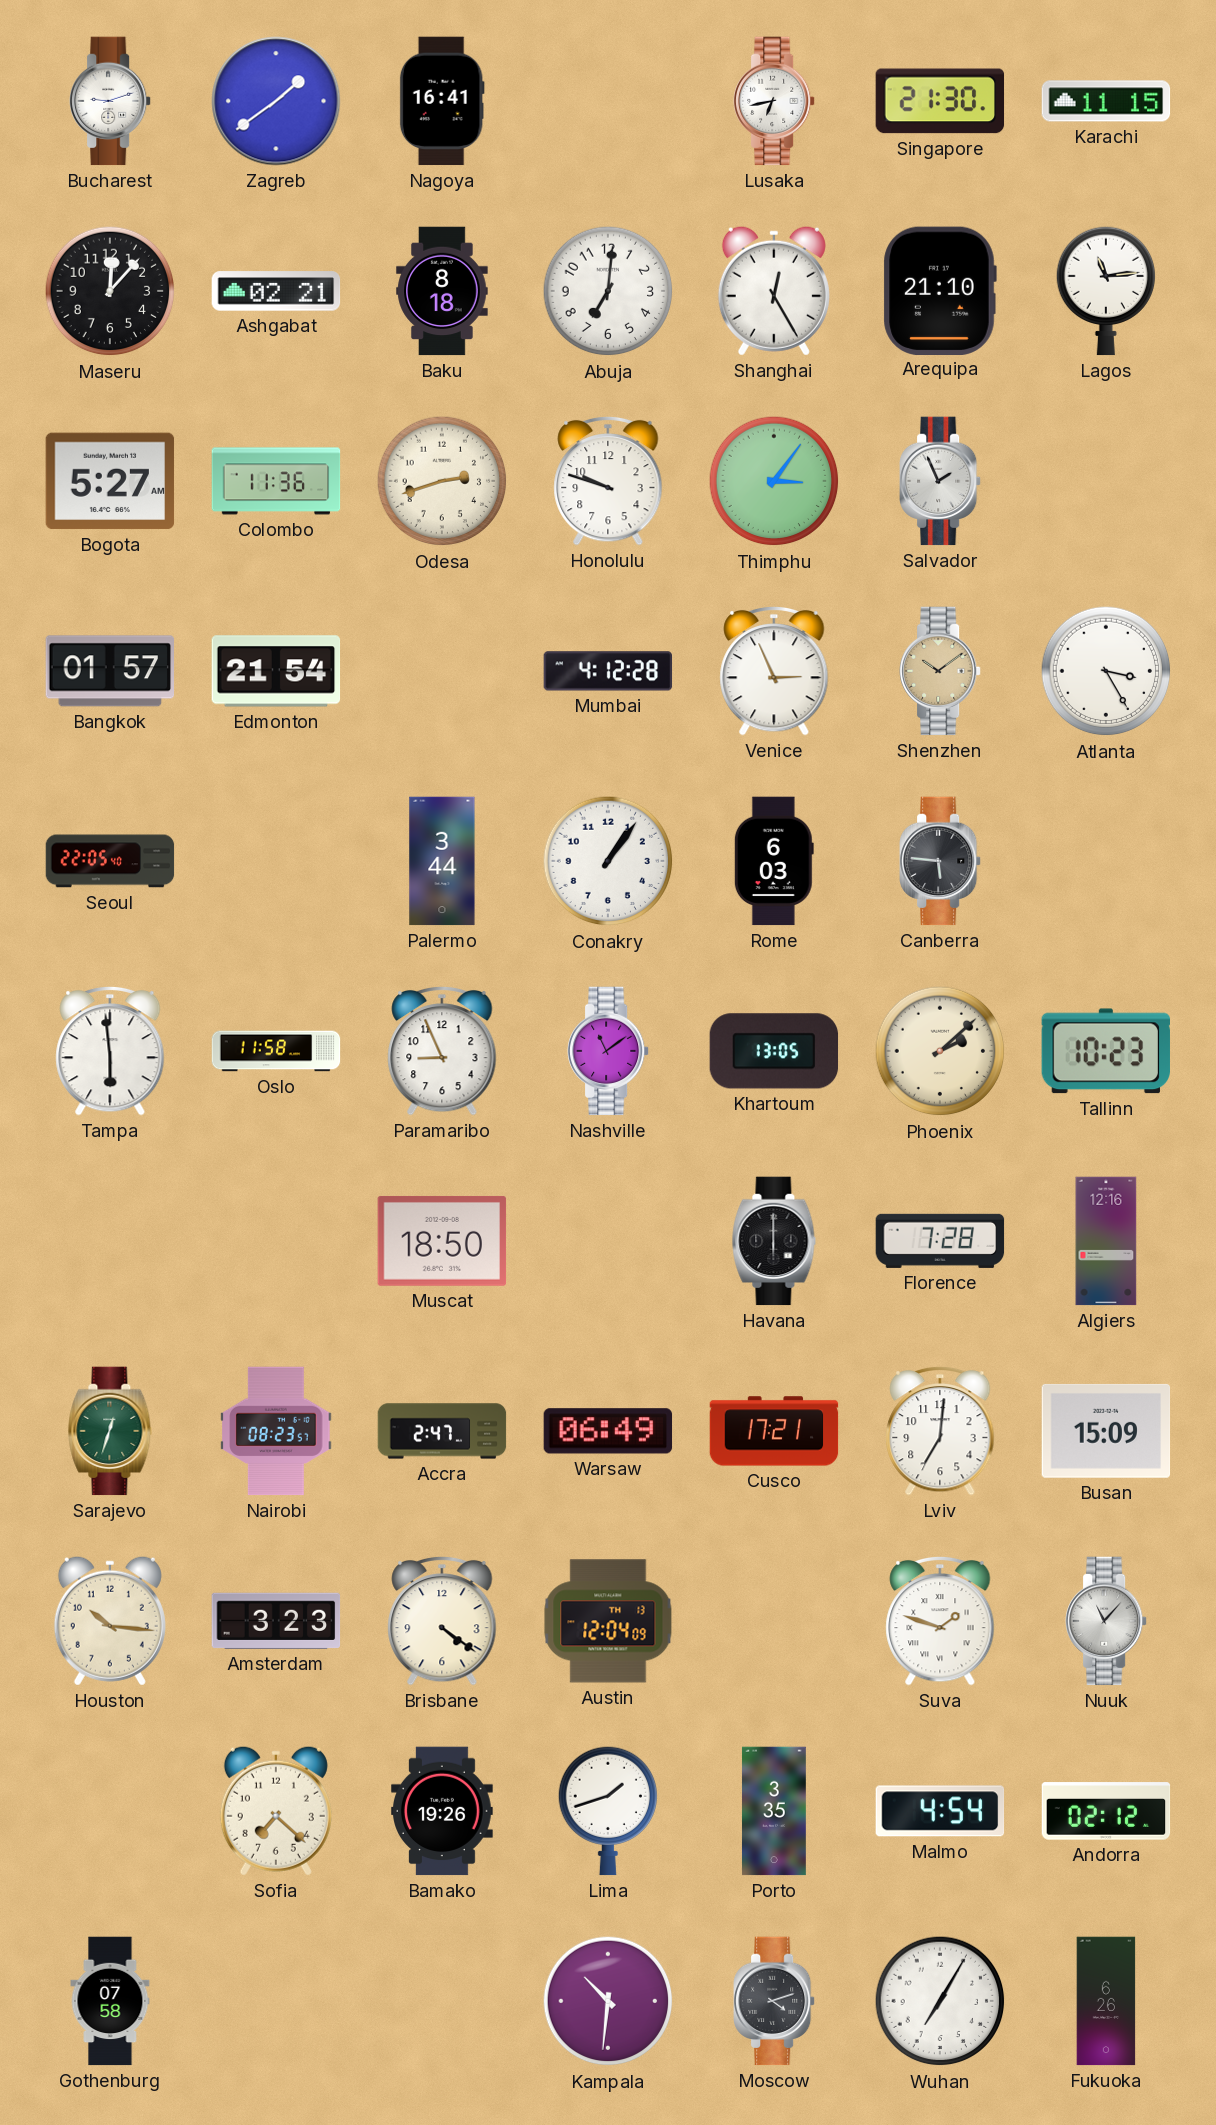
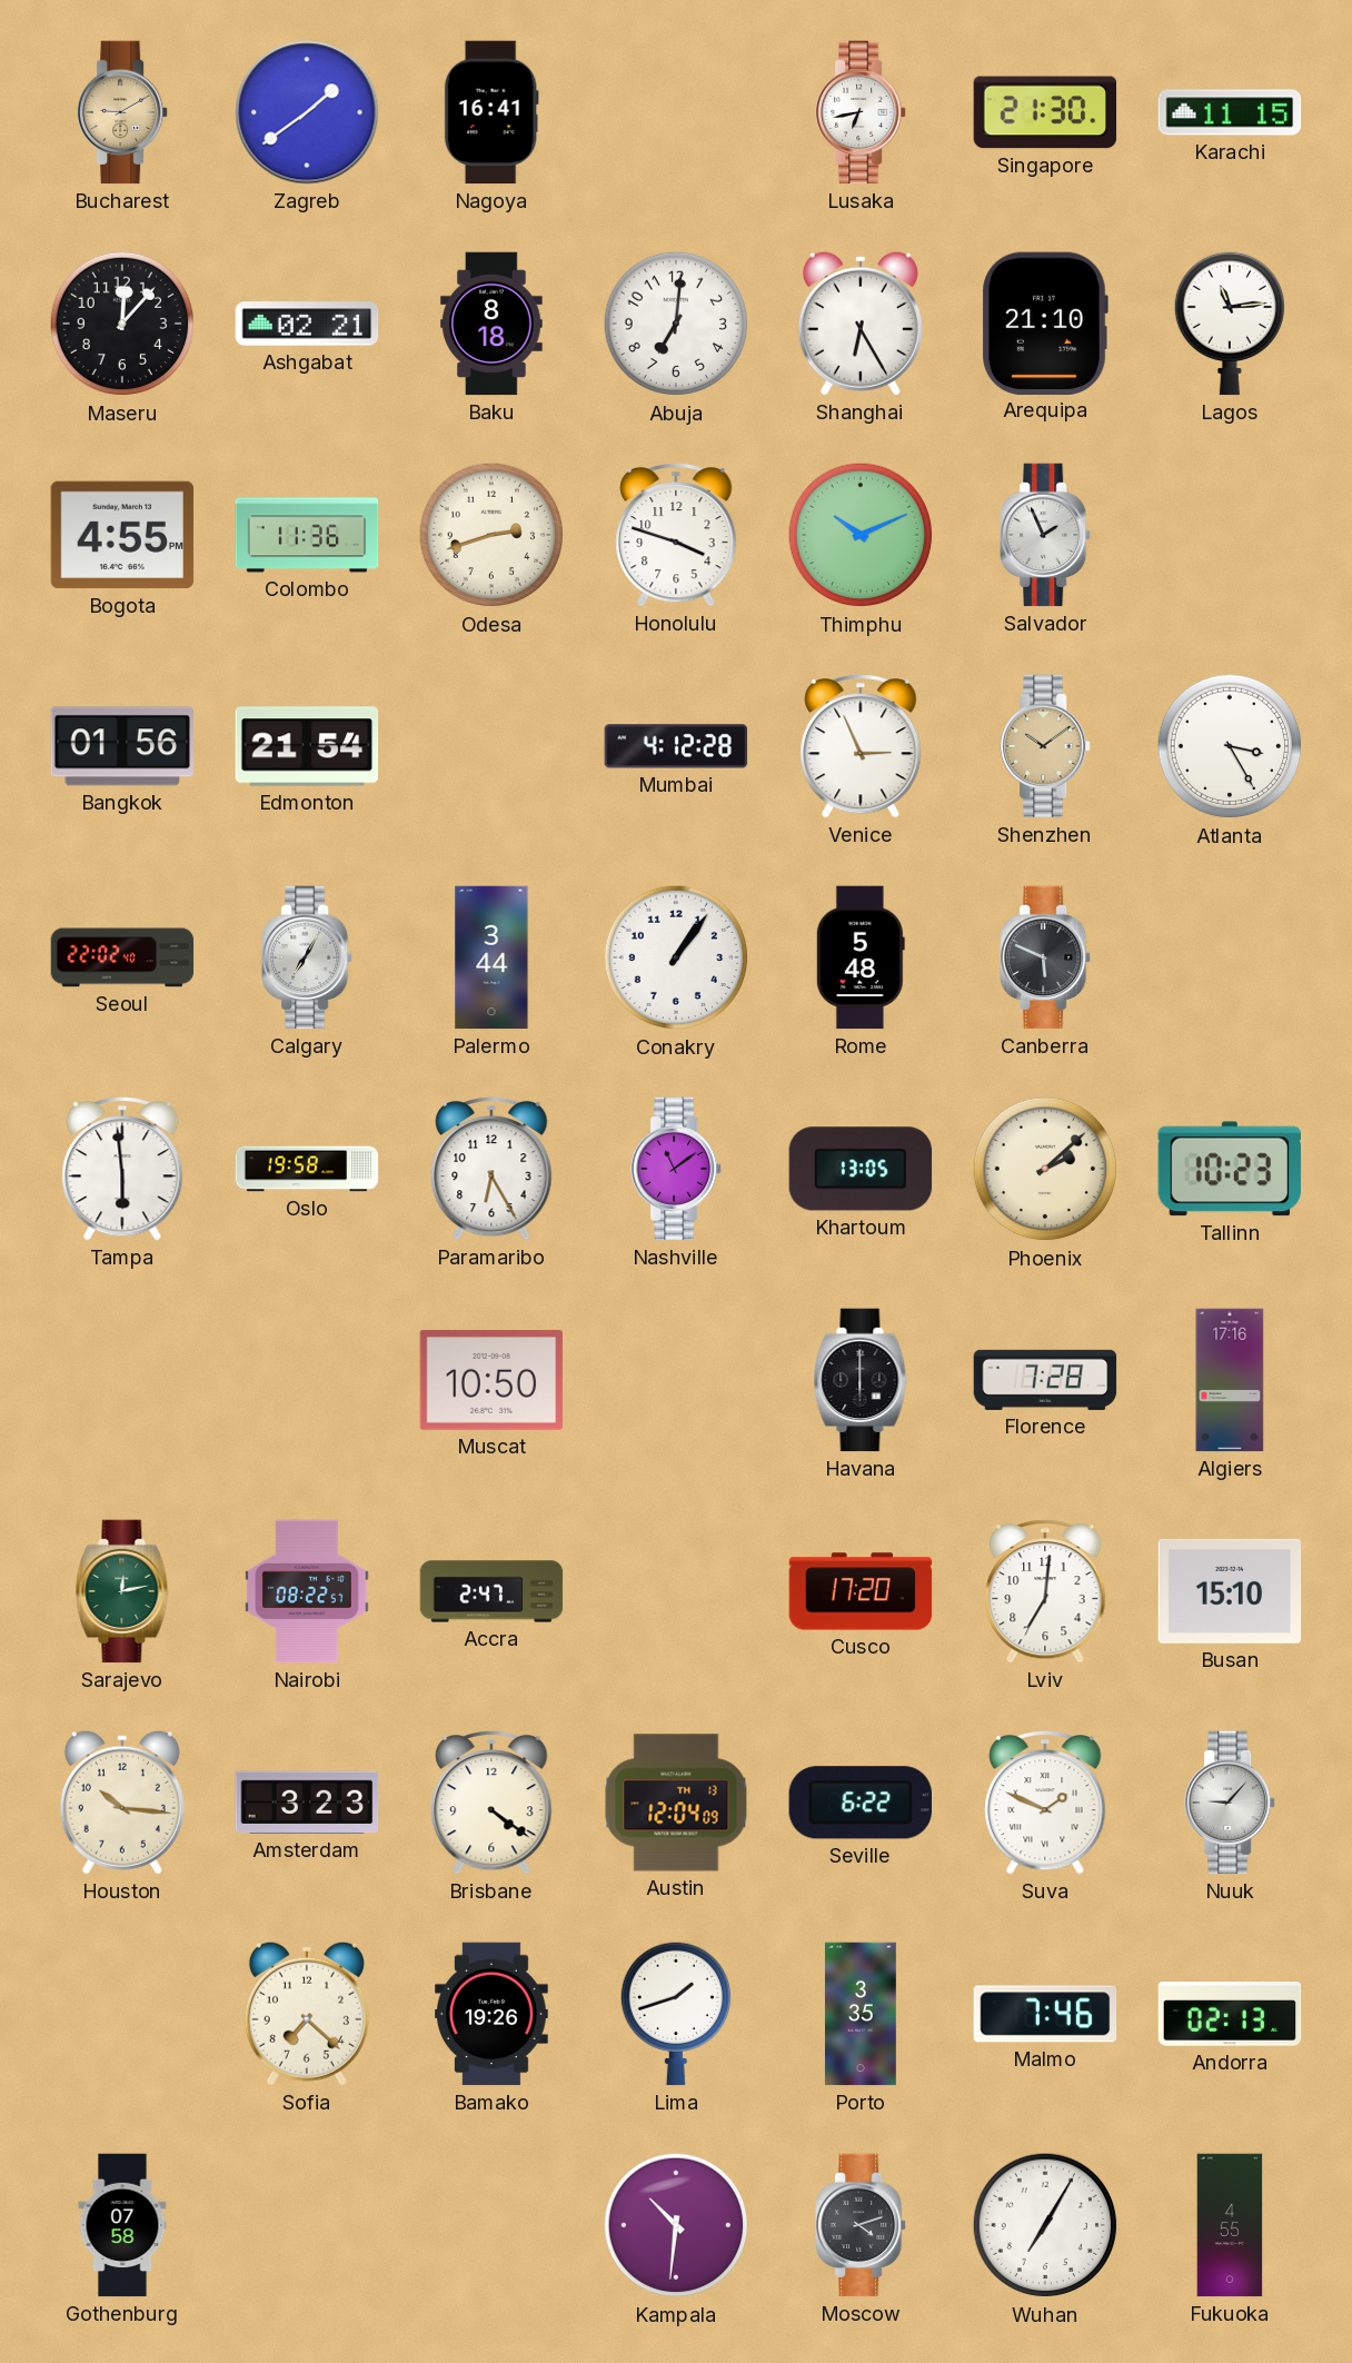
Bucharest: 9:12 -> 9:10 (123, 112)
Bucharest dial: white -> champagne (123, 112)
Shanghai: 12:25 -> 6:25 (861, 324)
Bogota: 5:27 -> 4:55 (122, 535)
Honolulu: 9:48 -> 3:48 (676, 535)
Thimphu: 3:06 -> 10:11 (861, 535)
Bangkok: 01:57 -> 01:56 (122, 746)
Seoul: 22:05 -> 22:02 (122, 957)
Calgary: none -> 7:05 (308, 957)
Rome: 6:03 -> 5:48 (861, 957)
Canberra: 5:46 -> 5:49 (1046, 957)
Oslo: 11:58 -> 19:58 (307, 1169)
Paramaribo: 8:56 -> 6:25 (491, 1169)
Muscat: 18:50 -> 10:50 (491, 1380)
Algiers: 12:16 -> 17:16 (1230, 1380)
Sarajevo: 12:33 -> 12:13 (122, 1591)
Nairobi: 08:23 -> 08:22 (307, 1591)
Warsaw: 06:49 -> none (608, 1431)
Cusco: 17:21 -> 17:20 (861, 1591)
Busan: 15:09 -> 15:10 (1230, 1591)
Seville: none -> 6:22 (861, 1803)
Suva: 1:48 -> 1:49 (1045, 1803)
Nuuk: 11:07 -> 9:07 (1231, 1803)
Malmo: 4:54 -> 7:46 (1045, 2014)
Andorra: 02:12 -> 02:13 (1230, 2014)
Fukuoka: 6:26 -> 4:55 (1230, 2225)
